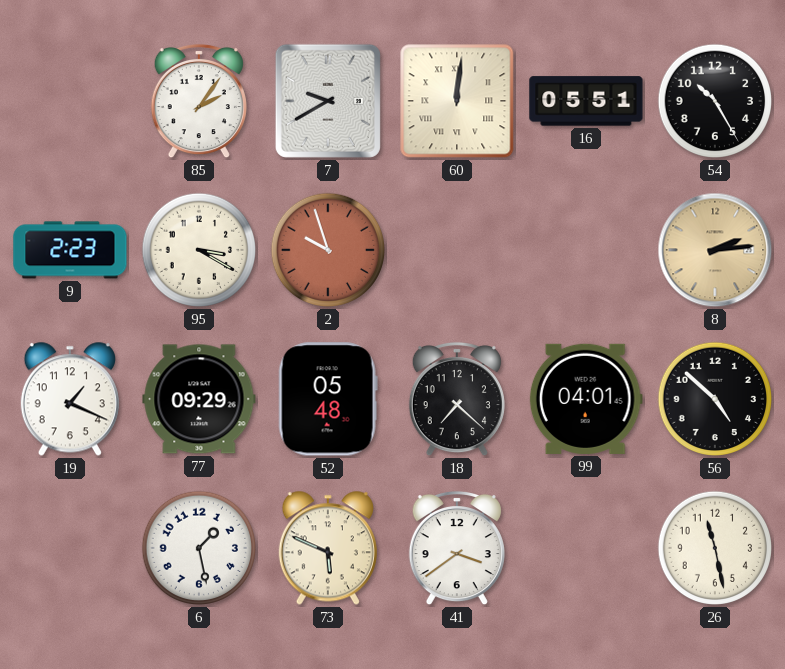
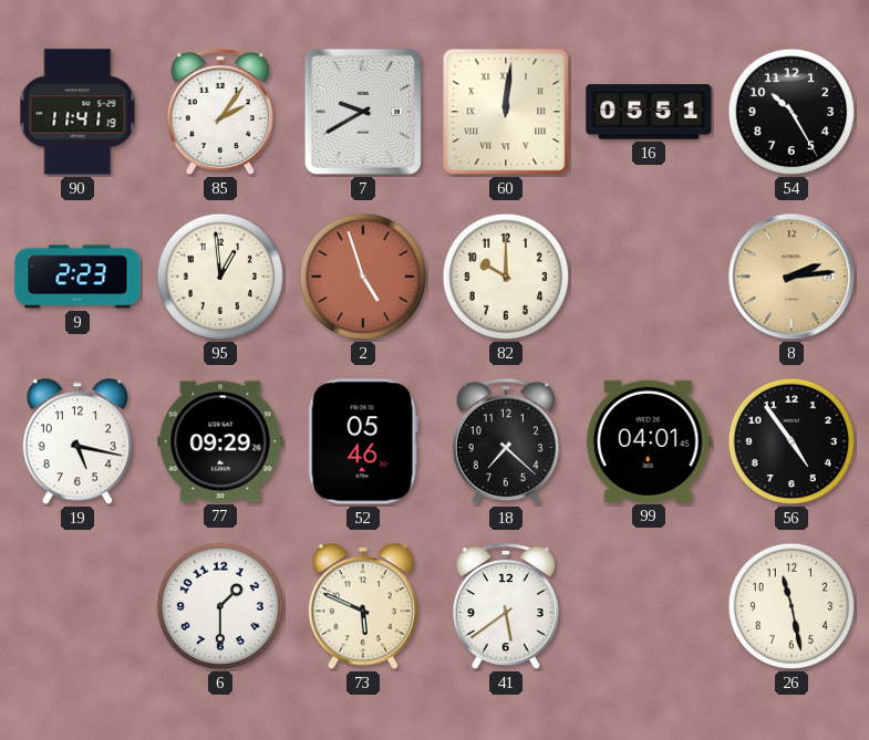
90: none -> 11:41 (77, 112)
95: 3:20 -> 12:59 (220, 277)
2: 9:57 -> 4:57 (363, 277)
82: none -> 10:00 (506, 277)
19: 1:19 -> 5:17 (77, 441)
52: 05:48 -> 05:46 (363, 441)
56: 4:52 -> 4:54 (792, 441)
6: 1:28 -> 1:30 (220, 606)
41: 3:39 -> 5:39 (506, 606)
